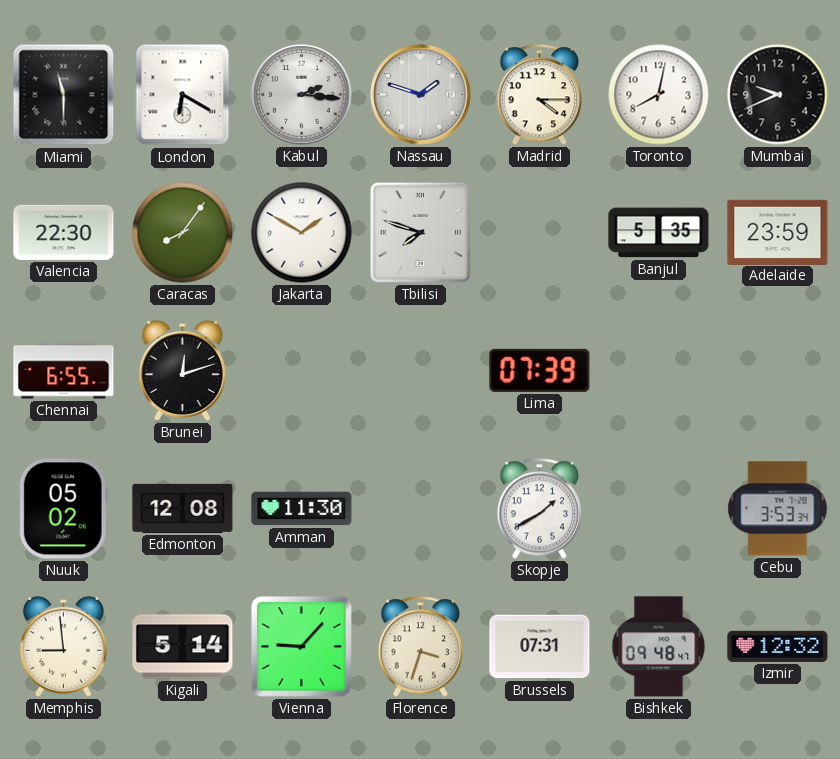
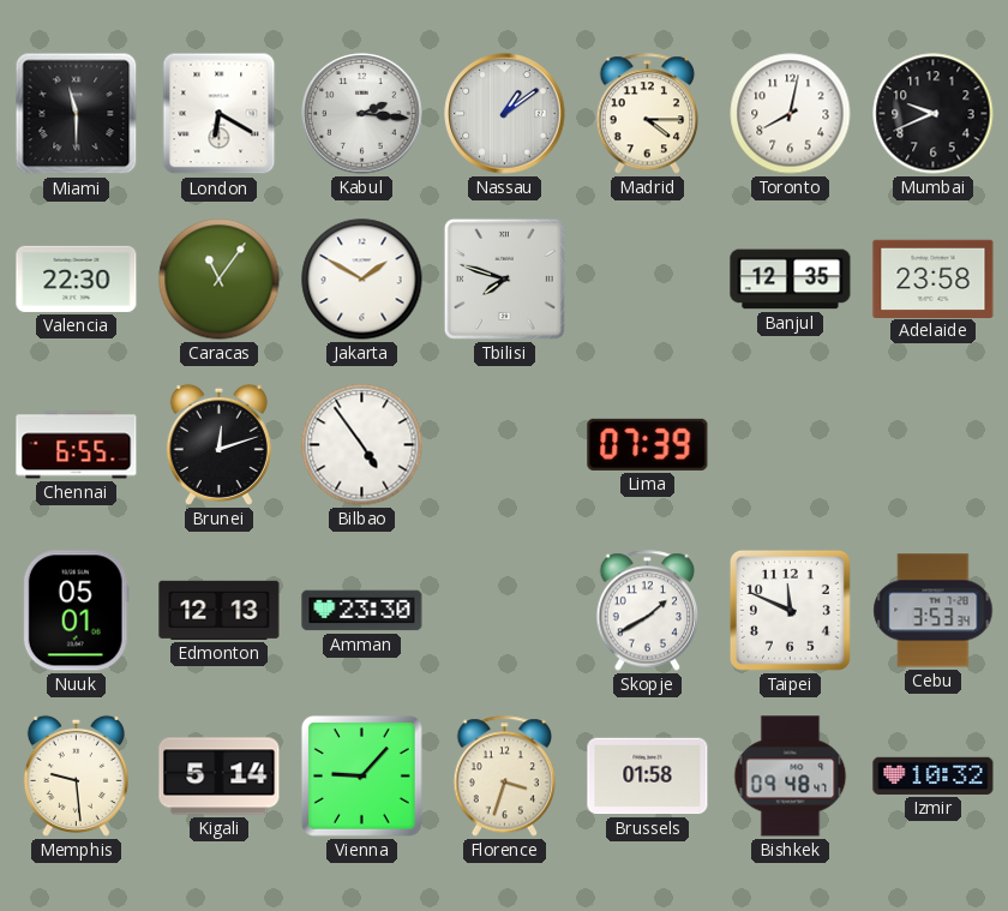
Nassau: 1:48 -> 1:09 (505, 114)
Caracas: 8:06 -> 11:06 (220, 280)
Banjul: 5:35 -> 12:35 (791, 280)
Adelaide: 23:59 -> 23:58 (934, 278)
Bilbao: none -> 4:54 (362, 445)
Nuuk: 05:02 -> 05:01 (76, 611)
Edmonton: 12:08 -> 12:13 (220, 610)
Amman: 11:30 -> 23:30 (362, 611)
Taipei: none -> 11:49 (790, 610)
Memphis: 8:59 -> 9:29 (76, 775)
Brussels: 07:31 -> 01:58 (648, 777)
Izmir: 12:32 -> 10:32 (934, 775)
